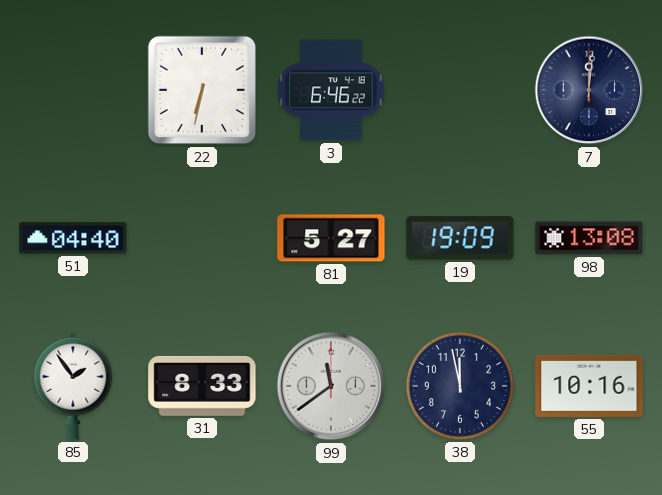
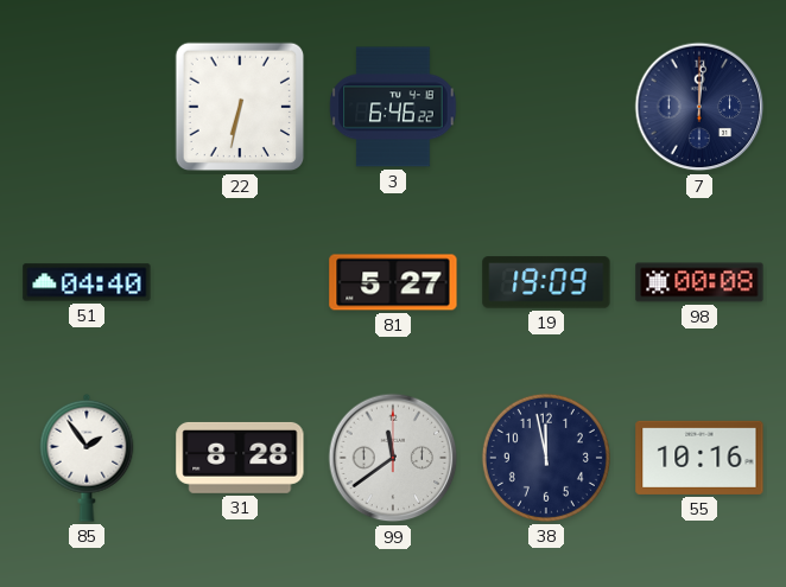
98: 13:08 -> 00:08 (699, 282)
31: 8:33 -> 8:28 (240, 458)
